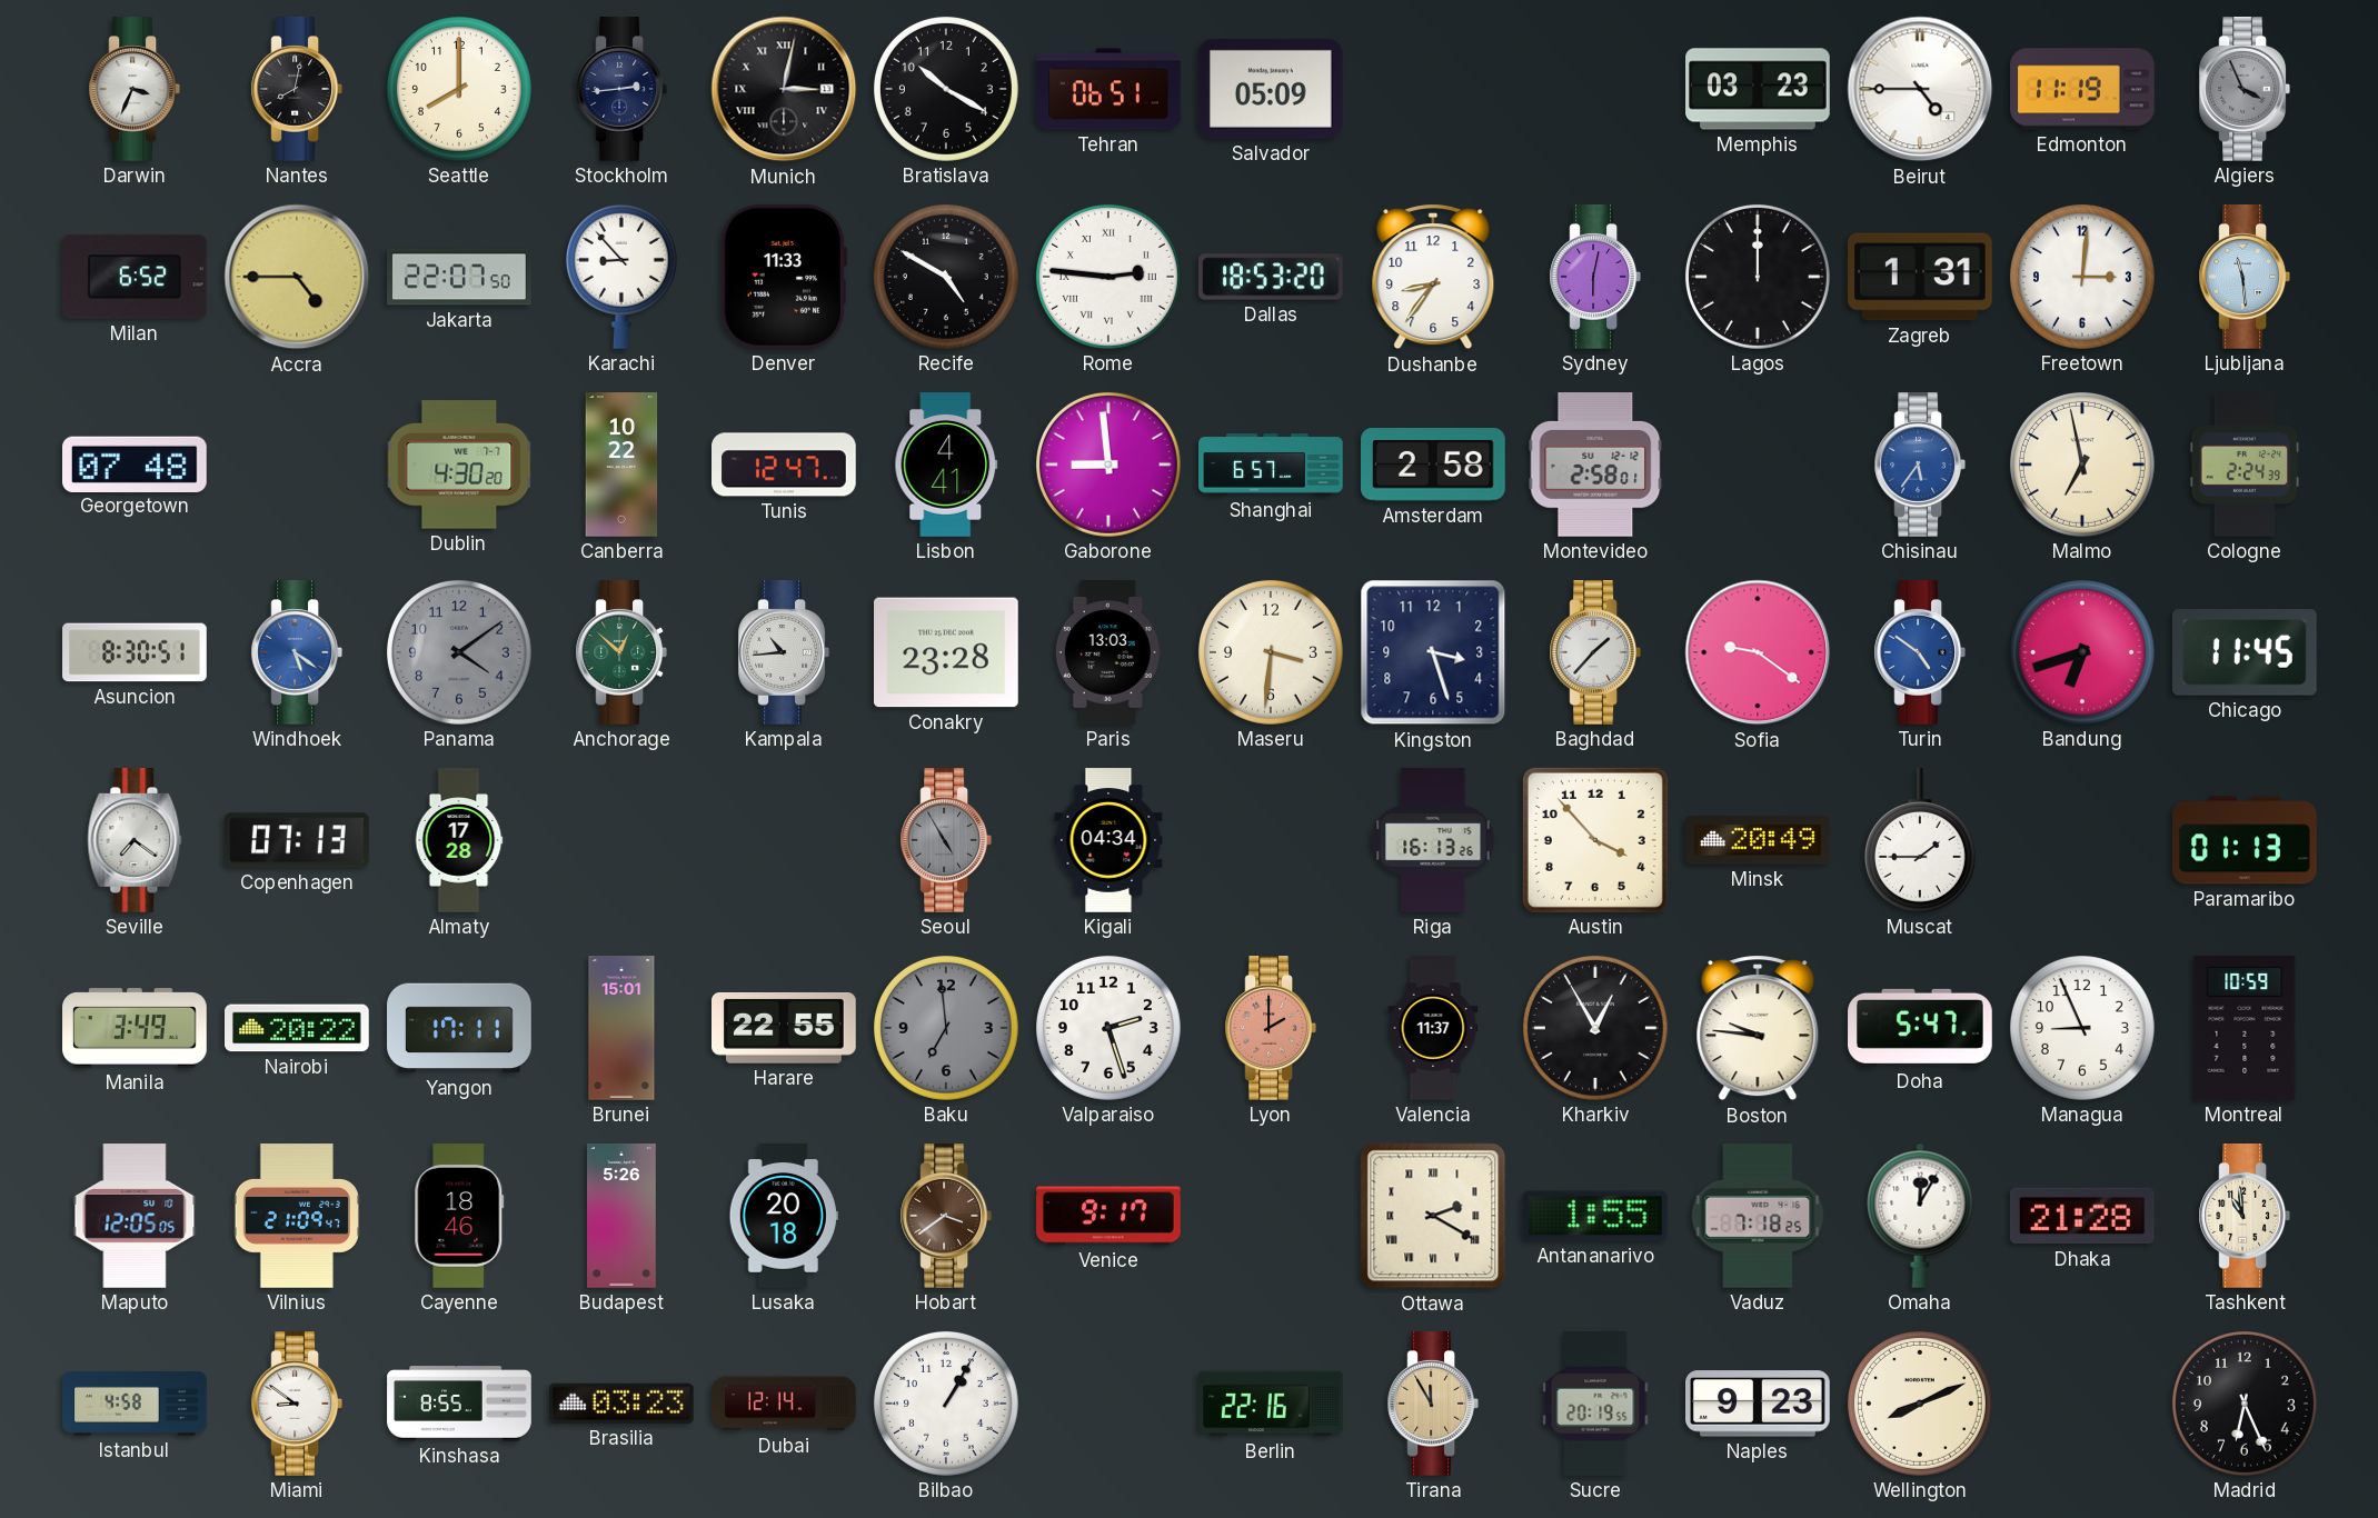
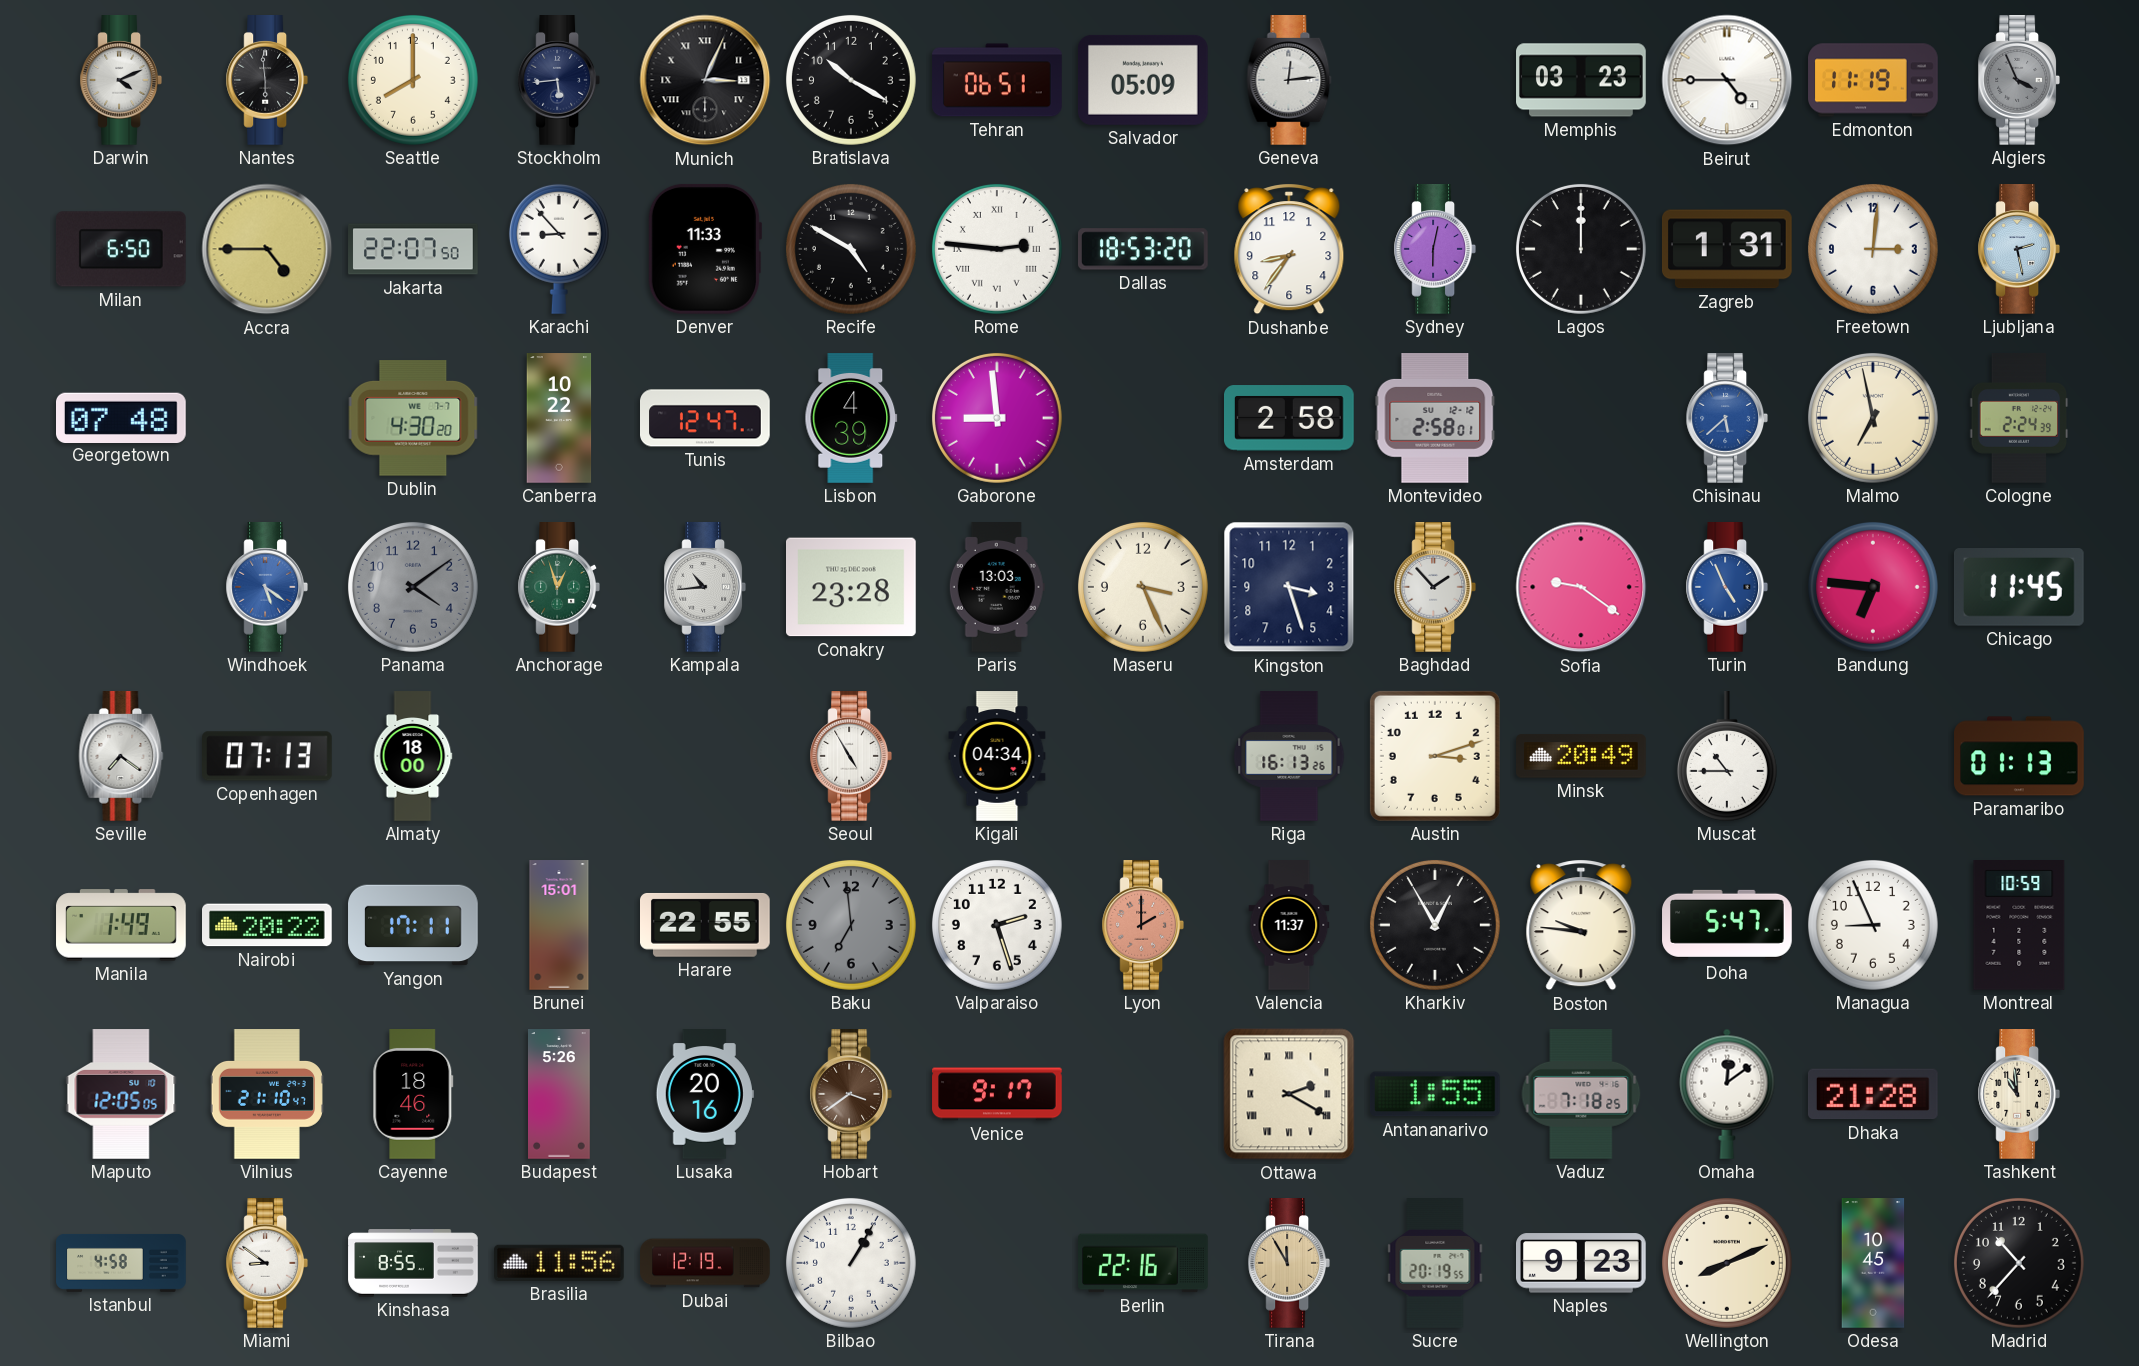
Darwin: 3:34 -> 4:11 (120, 81)
Nantes: 8:02 -> 5:59 (266, 81)
Stockholm: 2:44 -> 5:44 (558, 81)
Munich: 3:02 -> 3:04 (705, 80)
Geneva: none -> 12:14 (1289, 81)
Milan: 6:52 -> 6:50 (121, 249)
Ljubljana: 11:29 -> 2:28 (2018, 250)
Lisbon: 4:41 -> 4:39 (851, 418)
Shanghai: 6:57 -> none (1271, 465)
Chisinau: 5:36 -> 5:38 (1726, 419)
Asuncion: 8:30 -> none (135, 652)
Anchorage: 12:52 -> 12:57 (558, 588)
Maseru: 3:31 -> 3:26 (1143, 587)
Baghdad: 1:37 -> 1:53 (1434, 588)
Turin: 4:51 -> 4:56 (1726, 588)
Bandung: 6:42 -> 6:46 (1873, 587)
Almaty: 17:28 -> 18:00 (413, 756)
Seoul dial: grey -> white (850, 757)
Austin: 3:53 -> 3:12 (1435, 756)
Muscat: 1:45 -> 10:45 (1727, 757)
Manila: 3:49 -> 1:49 (121, 925)
Vilnius: 21:09 -> 21:10 (267, 1094)
Lusaka: 20:18 -> 20:16 (705, 1094)
Omaha: 12:05 -> 12:09 (1727, 1094)
Brasilia: 03:23 -> 11:56 (560, 1263)
Dubai: 12:14 -> 12:19 (705, 1263)
Odesa: none -> 10:45 (1873, 1263)
Madrid: 6:26 -> 10:37 (2019, 1263)
